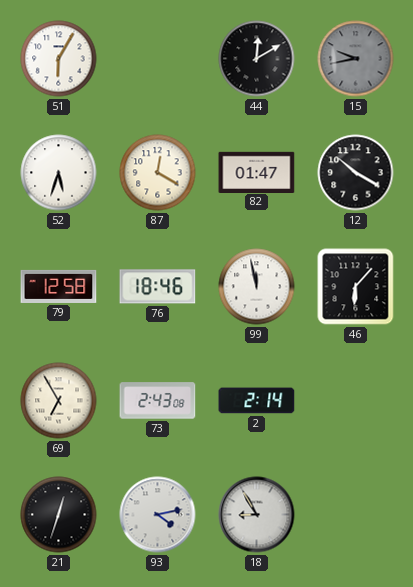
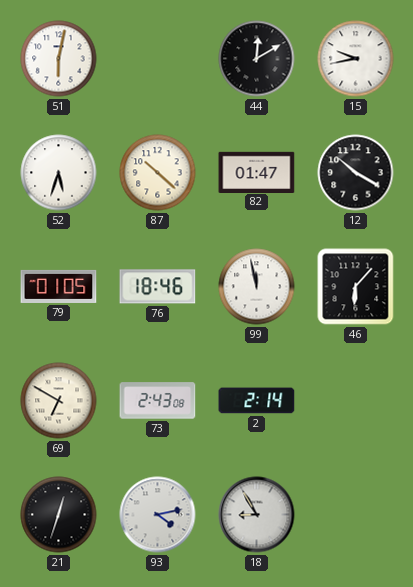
51: 6:05 -> 6:02 (59, 59)
15 dial: grey -> white (356, 59)
87: 12:20 -> 10:22 (158, 173)
79: 12:58 -> 01:05 (59, 286)
69: 6:55 -> 6:50 (59, 401)
